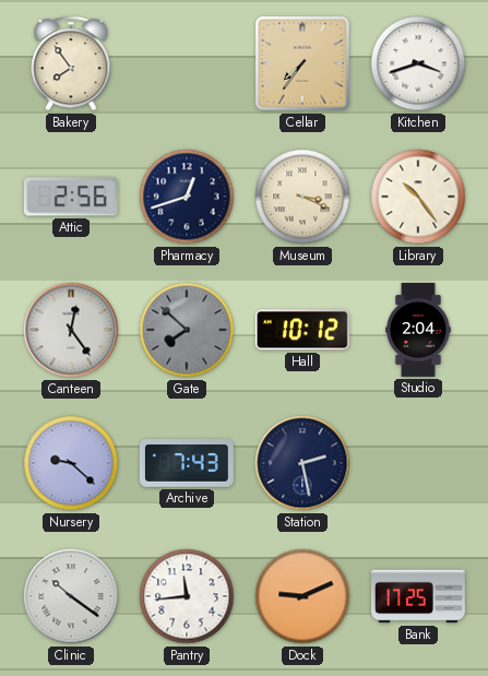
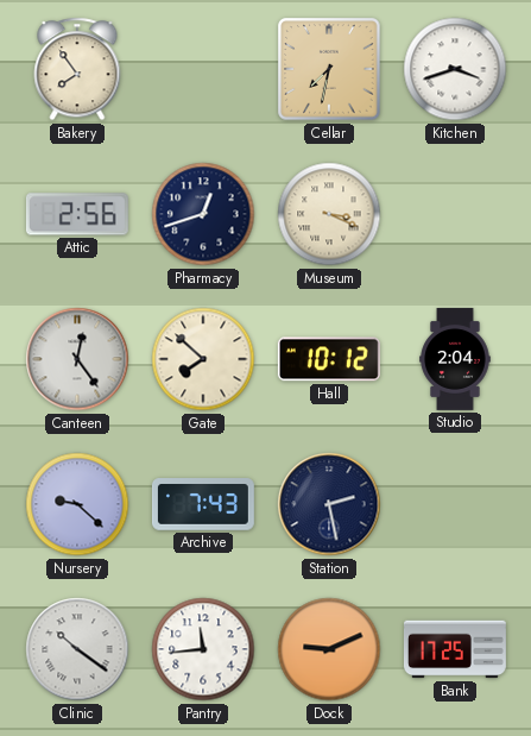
Cellar: 7:36 -> 7:32 (329, 69)
Library: 10:24 -> none (418, 197)
Gate dial: grey -> cream (203, 359)
